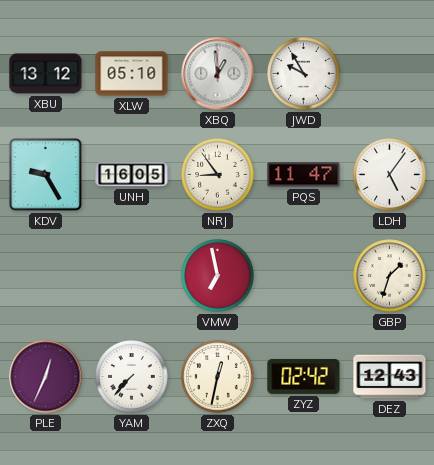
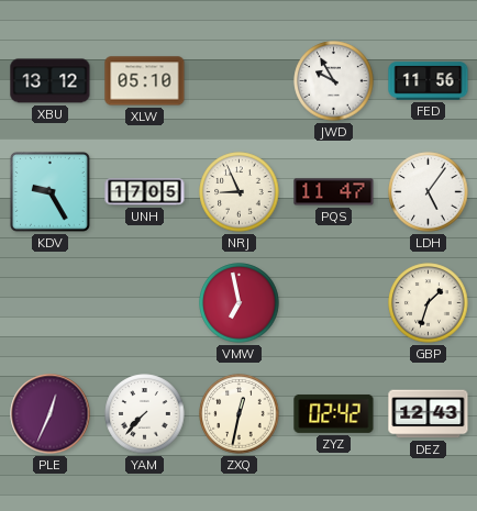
XBQ: 12:59 -> none (218, 74)
FED: none -> 11:56 (429, 81)
UNH: 16:05 -> 17:05 (145, 192)
NRJ: 8:54 -> 8:56 (240, 192)
